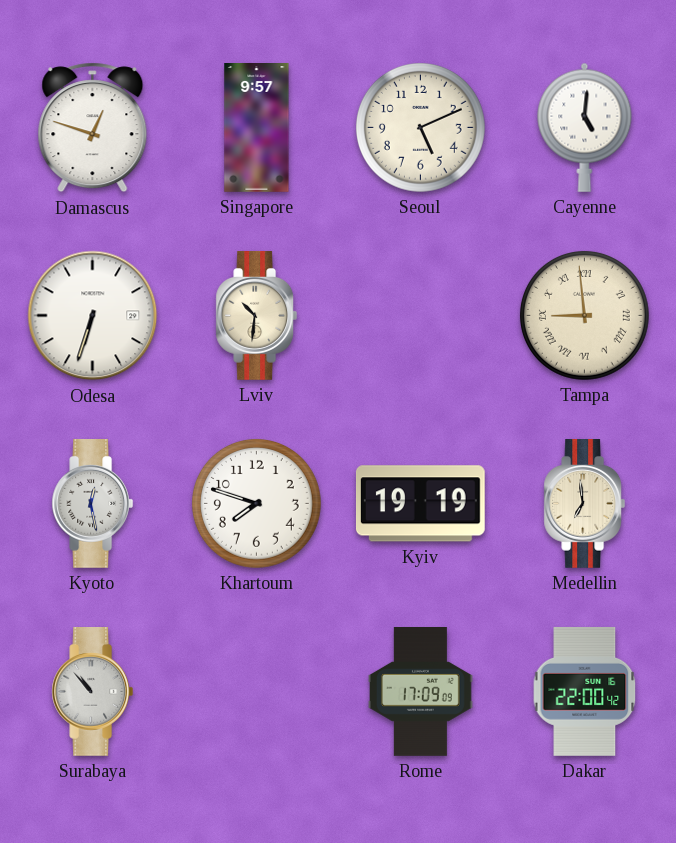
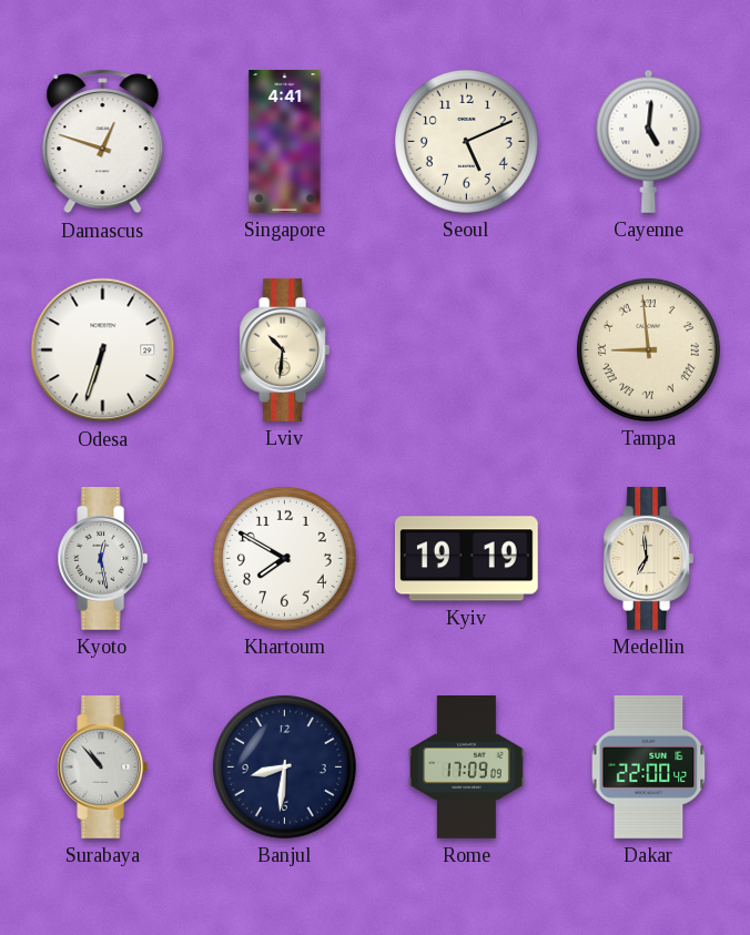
Singapore: 9:57 -> 4:41 (285, 142)
Khartoum: 7:48 -> 7:50 (284, 558)
Banjul: none -> 8:31 (284, 766)
